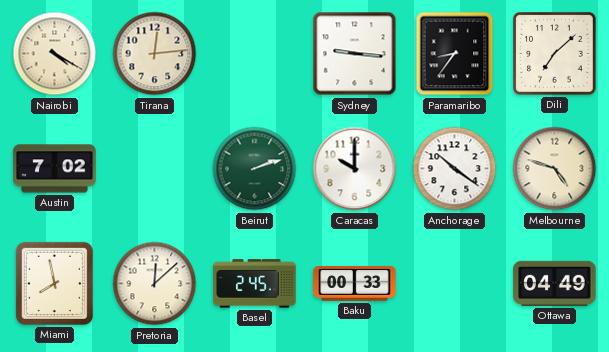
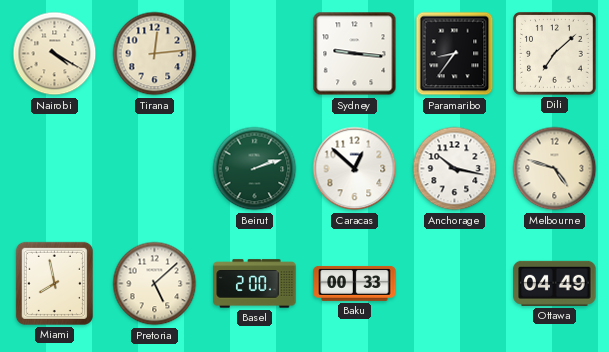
Austin: 7:02 -> none (55, 169)
Caracas: 10:00 -> 12:52 (355, 169)
Anchorage: 10:21 -> 10:17 (455, 169)
Pretoria: 12:08 -> 5:08 (155, 284)
Basel: 2:45 -> 2:00 (255, 284)
